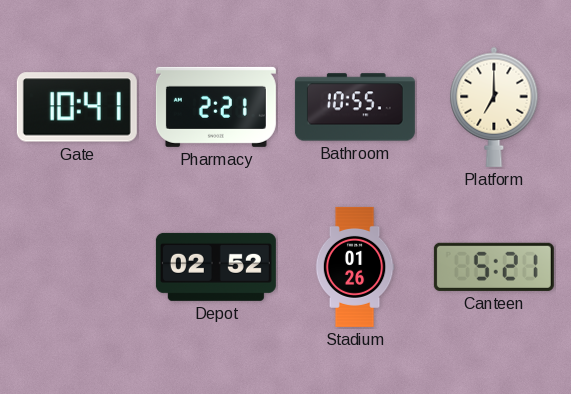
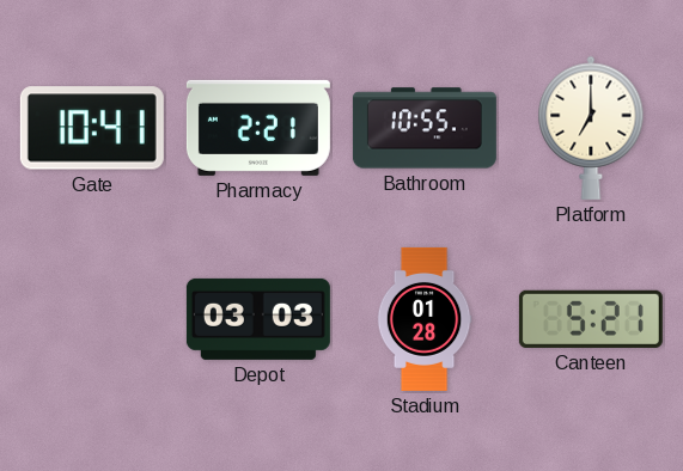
Depot: 02:52 -> 03:03 (258, 319)
Stadium: 01:26 -> 01:28 (425, 319)
